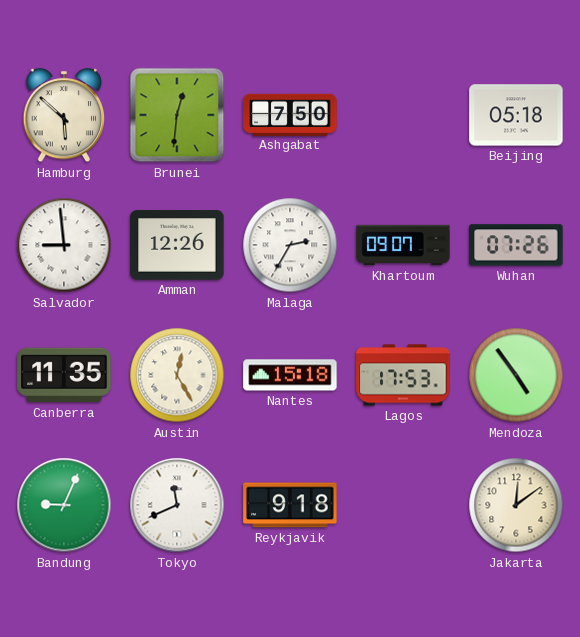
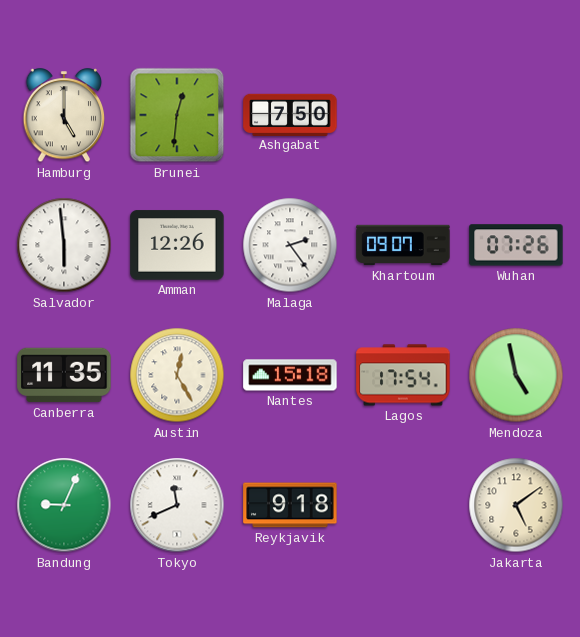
Hamburg: 5:52 -> 5:00 (64, 116)
Beijing: 05:18 -> none (516, 115)
Salvador: 8:59 -> 5:59 (64, 245)
Malaga: 2:35 -> 2:24 (290, 245)
Lagos: 17:53 -> 17:54 (403, 375)
Mendoza: 4:54 -> 4:58 (516, 375)
Jakarta: 12:09 -> 5:09 (516, 505)
